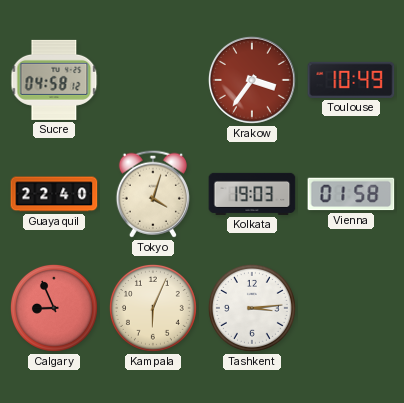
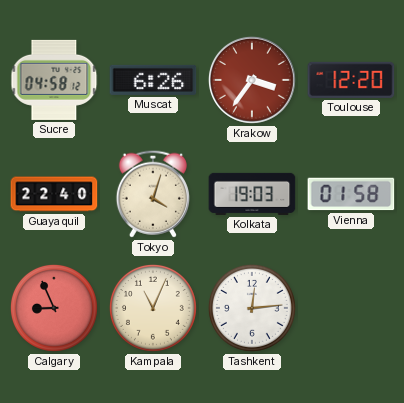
Muscat: none -> 6:26 (153, 80)
Toulouse: 10:49 -> 12:20 (351, 80)
Kampala: 6:04 -> 11:04 (153, 308)
Tashkent: 3:14 -> 12:14 (252, 308)
